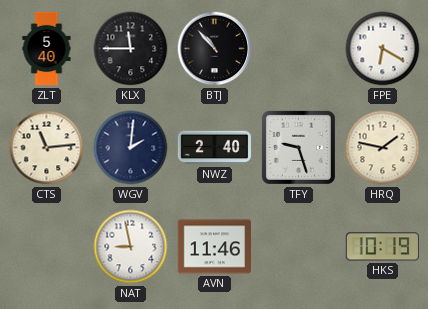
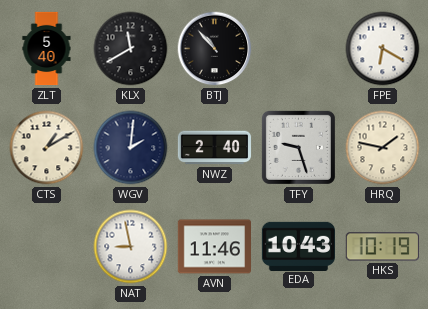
KLX: 11:45 -> 11:40 (131, 49)
CTS: 11:14 -> 1:10 (47, 148)
EDA: none -> 10:43 (298, 246)
